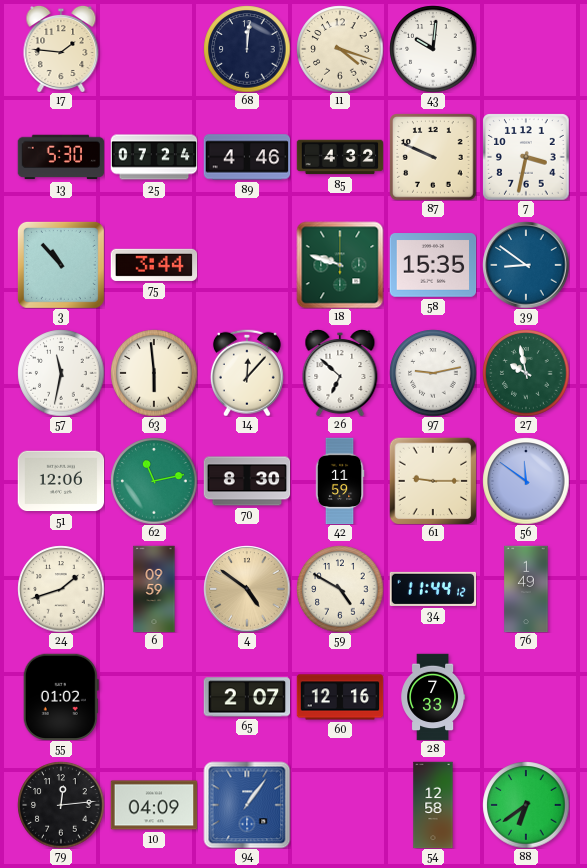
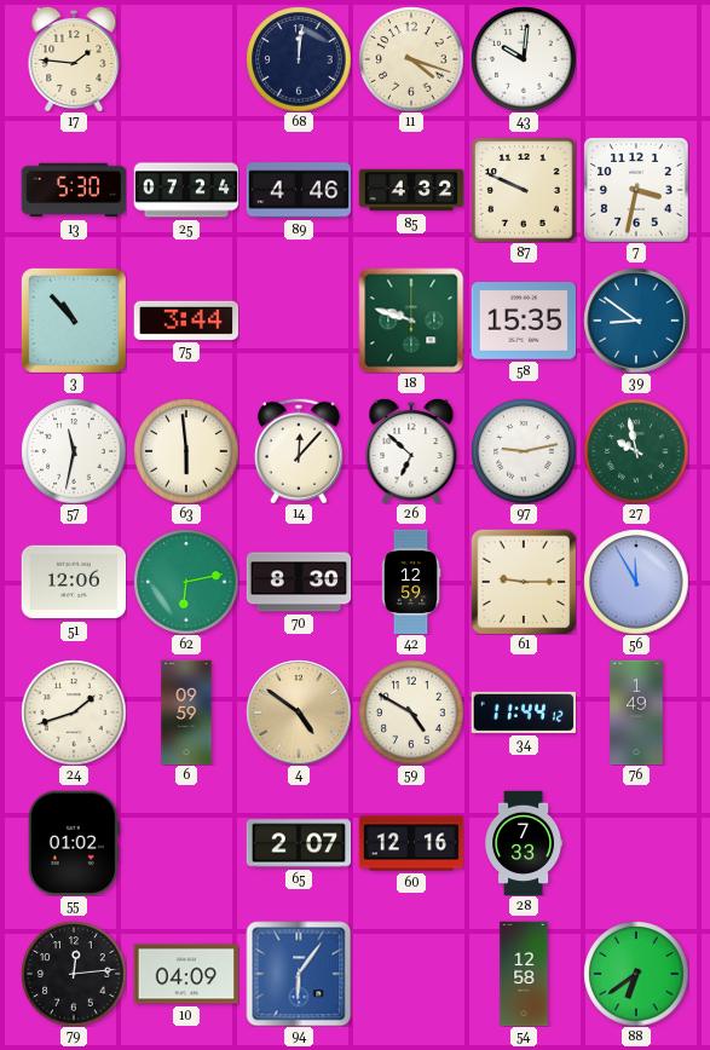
62: 11:13 -> 6:13 (186, 582)
42: 11:59 -> 12:59 (411, 582)
56: 11:51 -> 11:55 (636, 582)
94: 1:06 -> 6:06 (299, 974)
